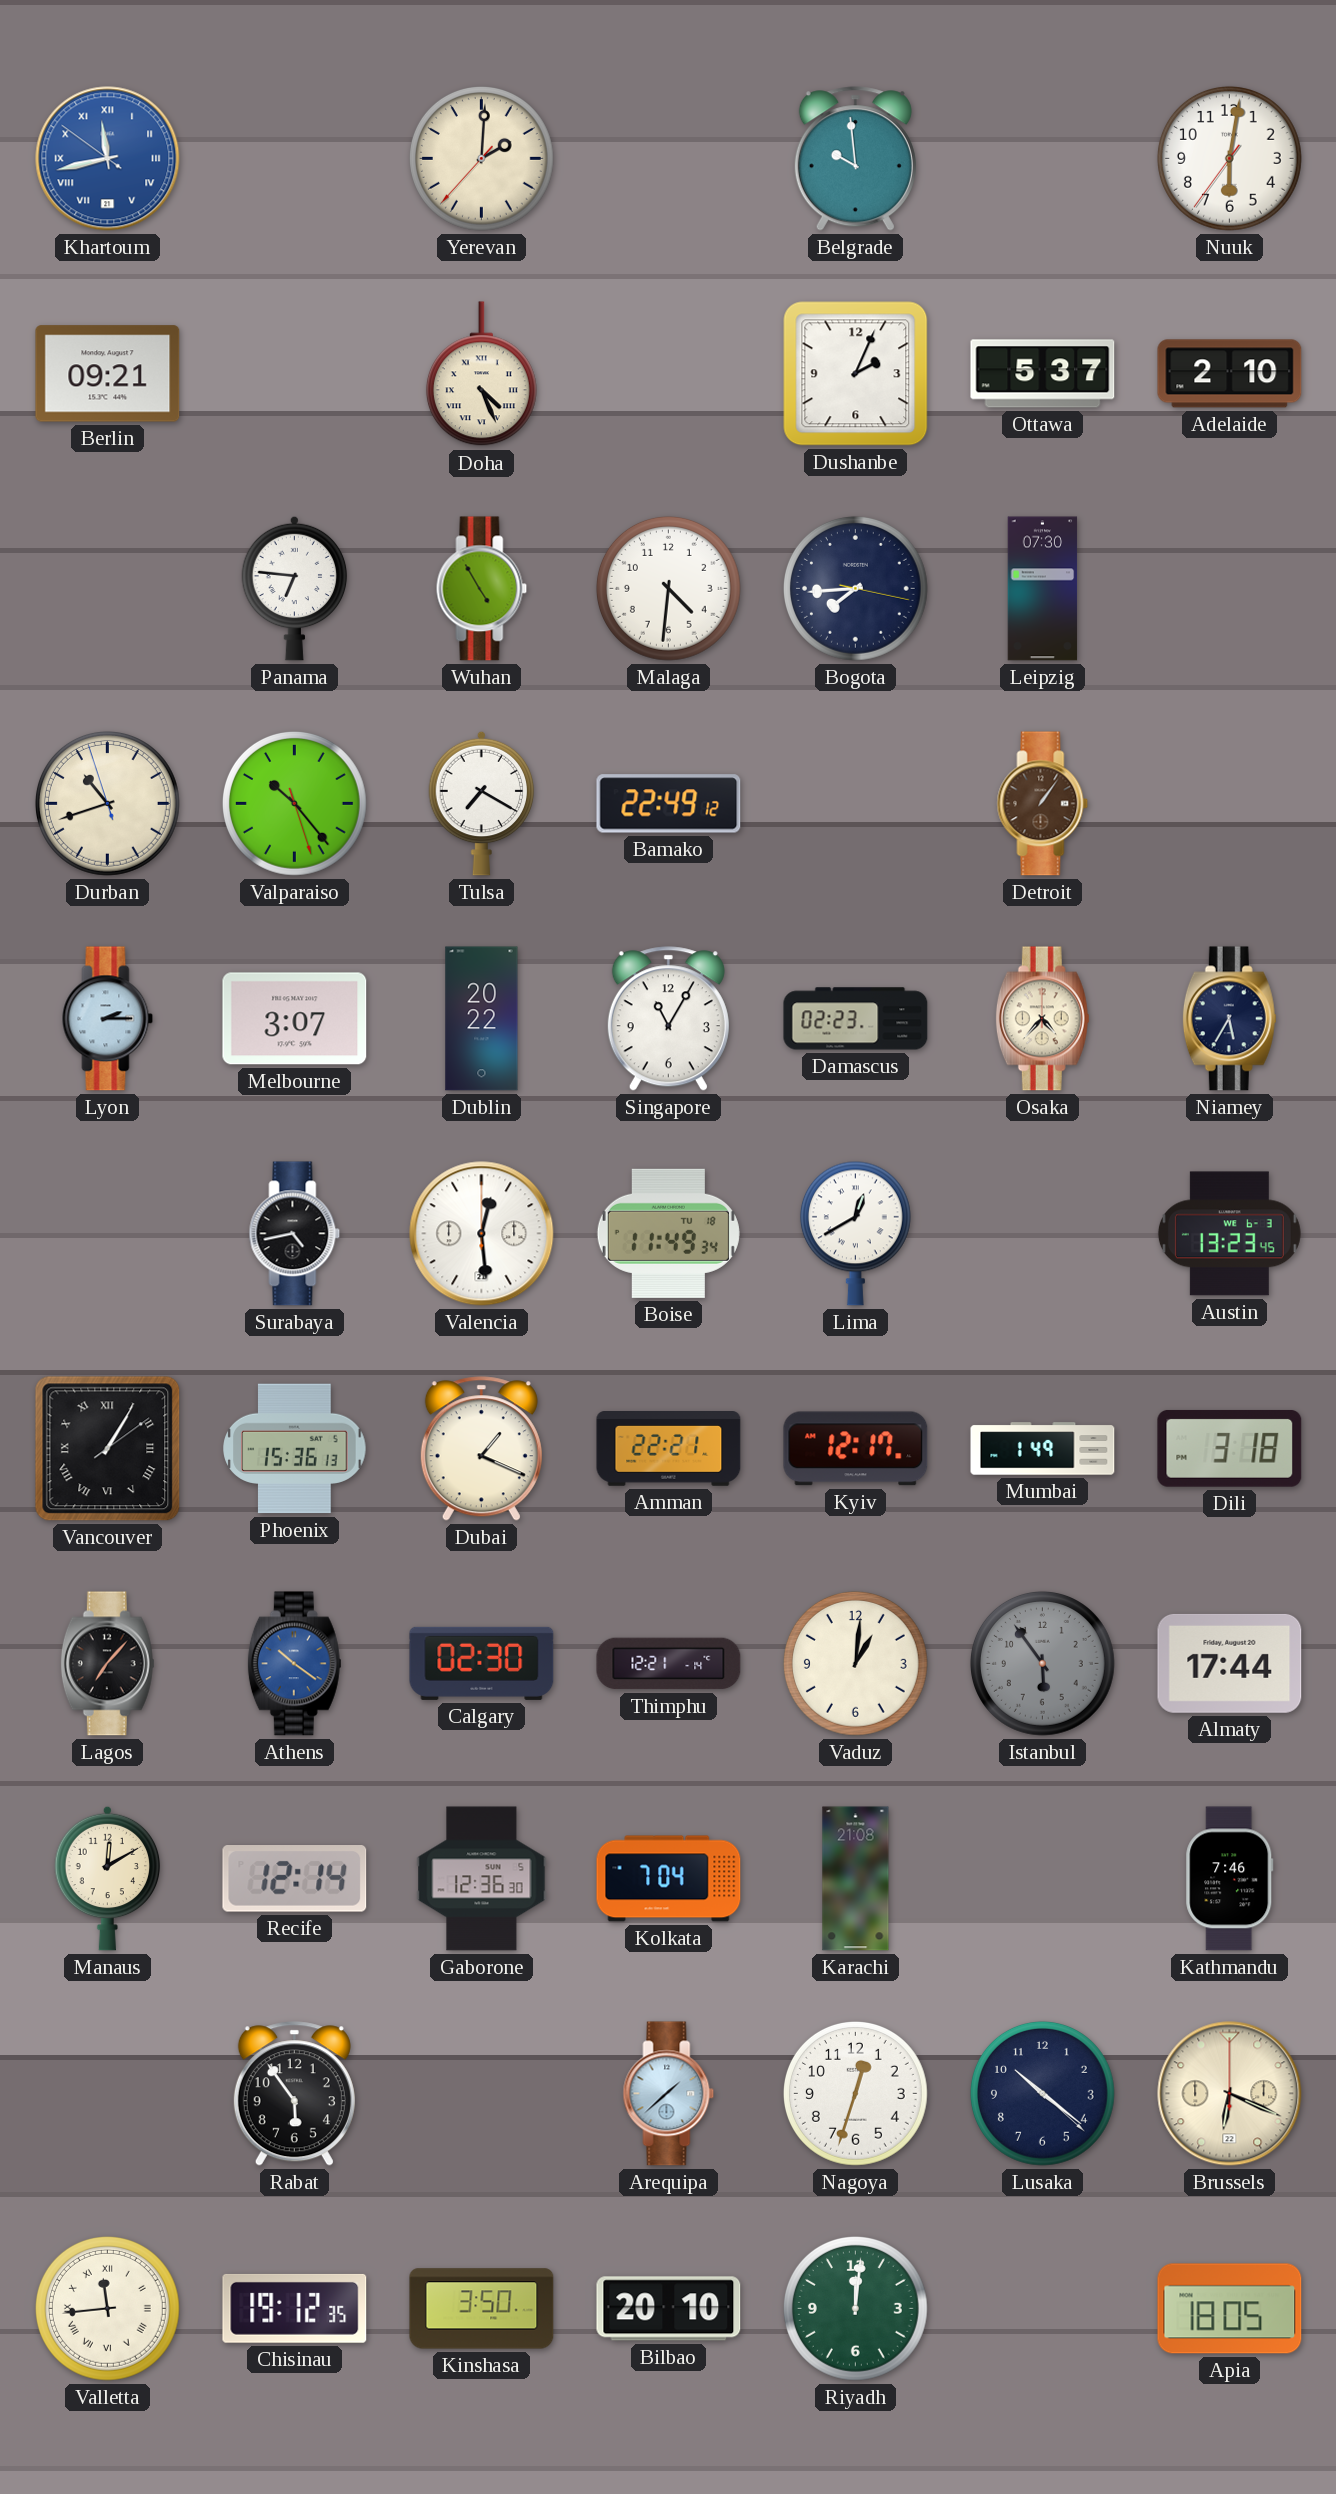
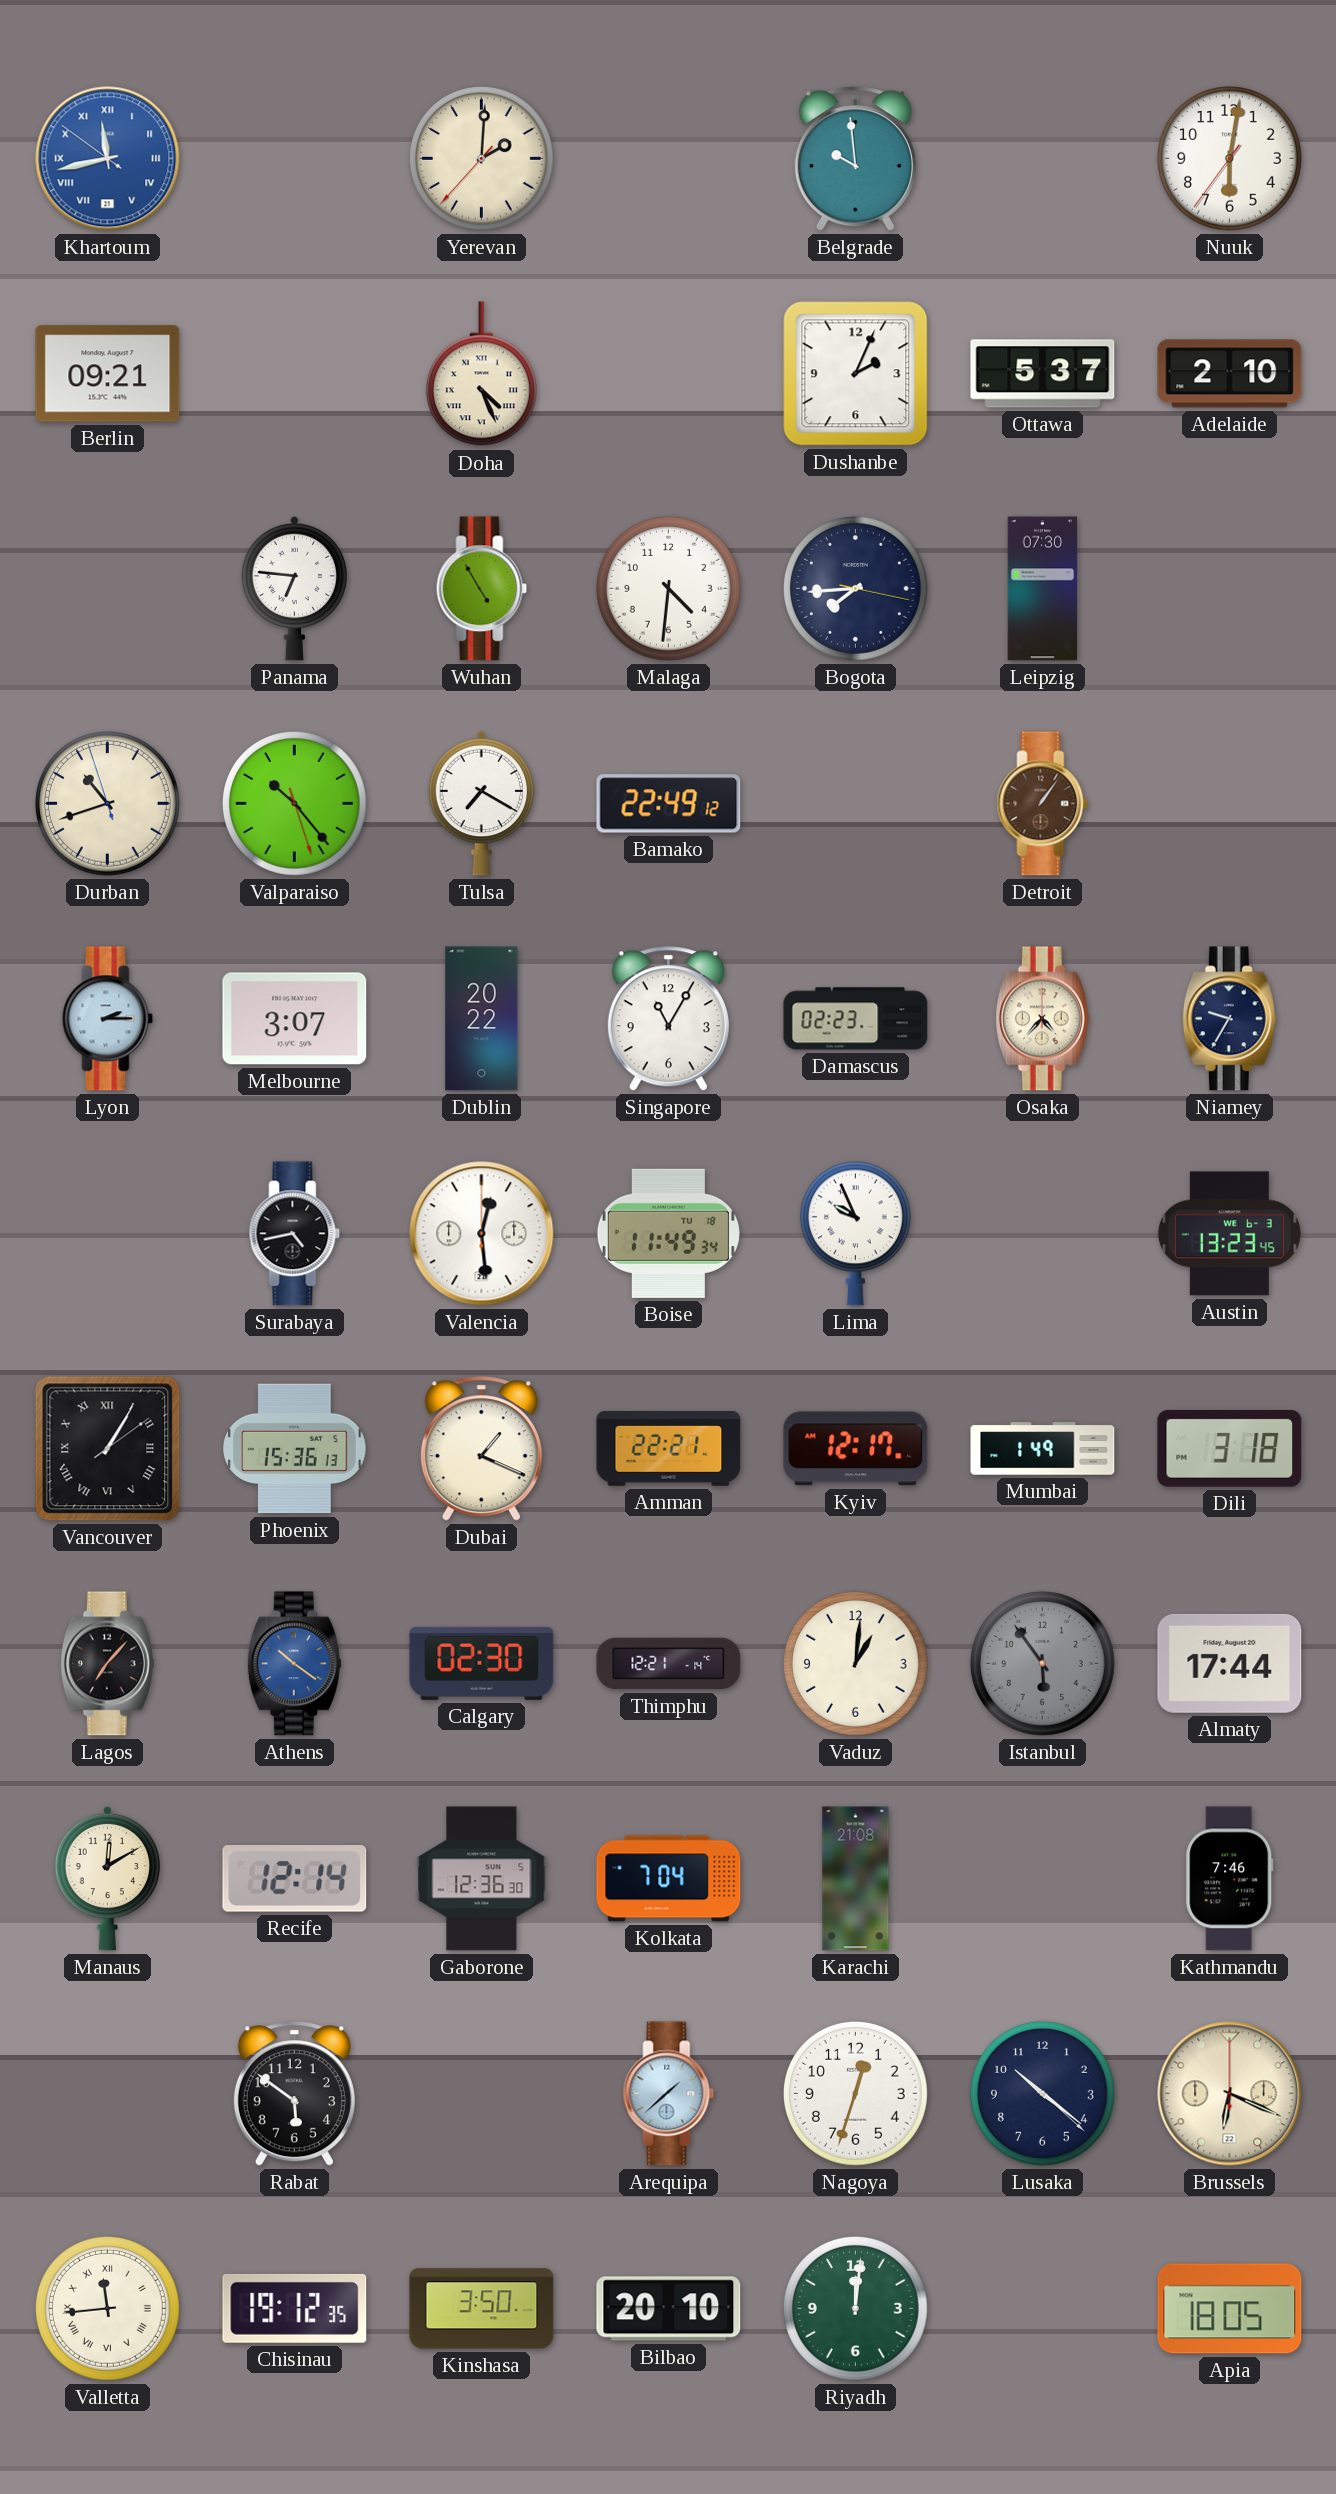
Niamey: 5:35 -> 9:35 (1229, 1019)
Lima: 12:40 -> 9:56 (855, 1233)
Rabat: 5:54 -> 5:51 (294, 2094)
